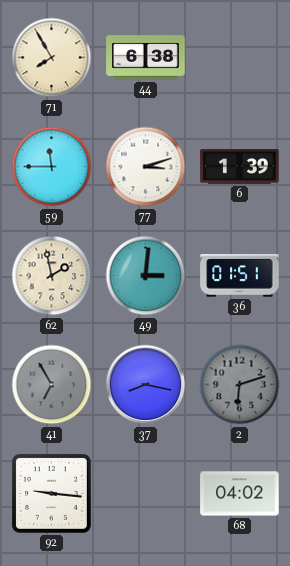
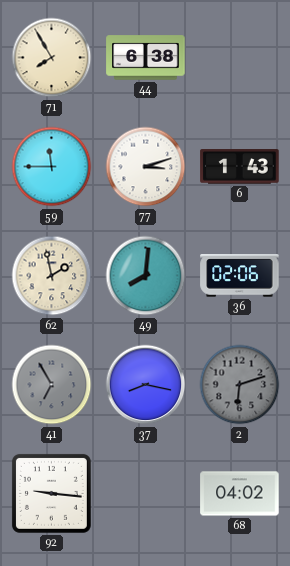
6: 1:39 -> 1:43 (240, 167)
49: 3:01 -> 8:01 (146, 276)
36: 01:51 -> 02:06 (240, 276)
